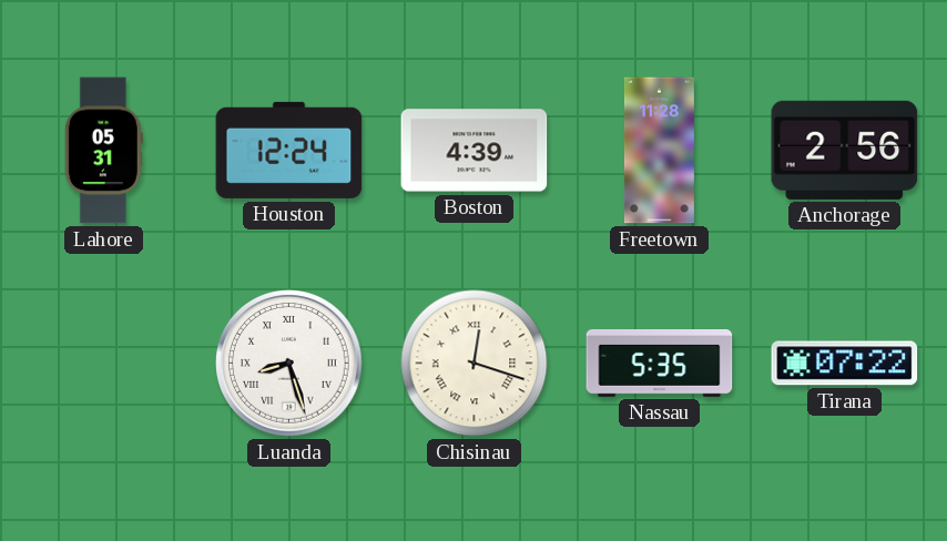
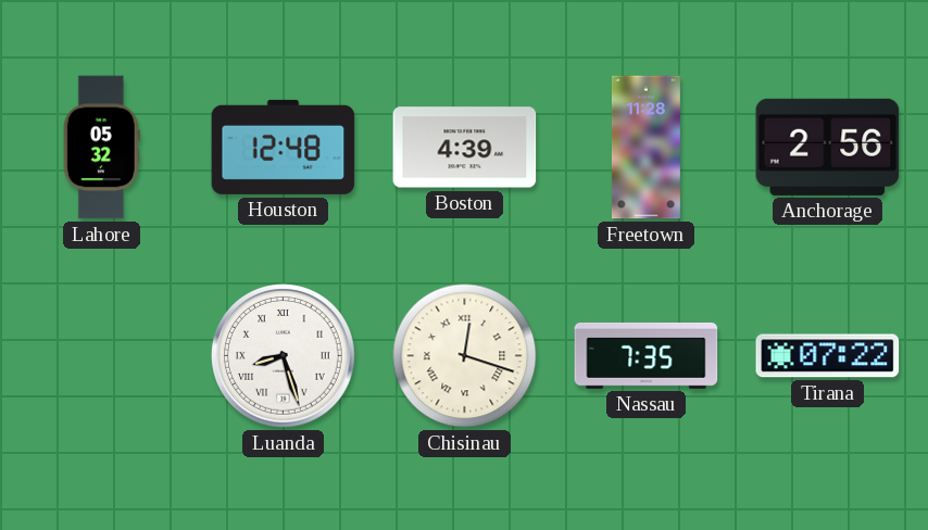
Lahore: 05:31 -> 05:32 (101, 148)
Houston: 12:24 -> 12:48 (284, 147)
Nassau: 5:35 -> 7:35 (647, 356)
